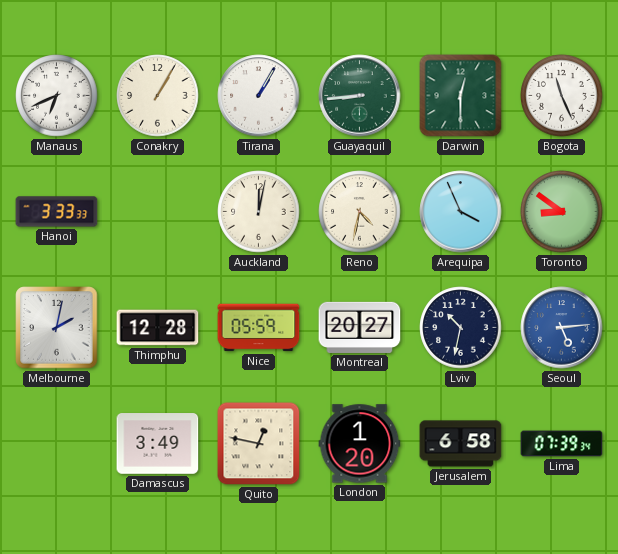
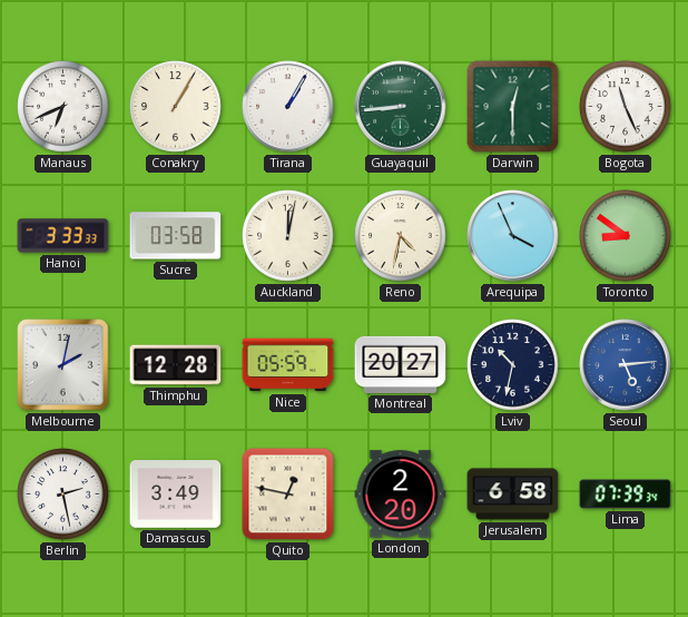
Sucre: none -> 03:58 (176, 236)
Berlin: none -> 2:28 (63, 494)
London: 1:20 -> 2:20 (401, 494)
